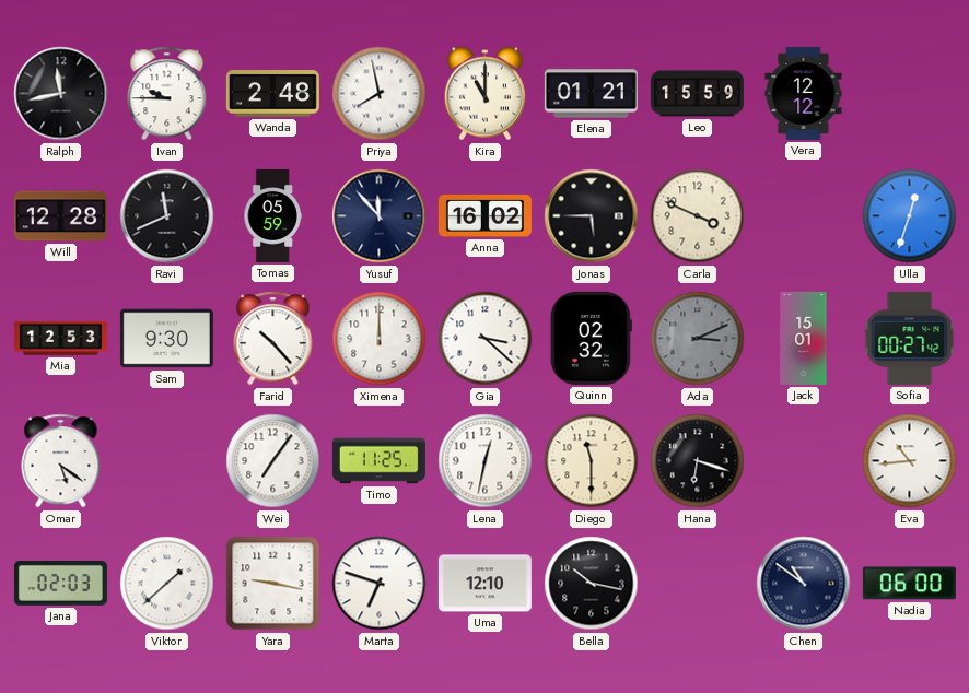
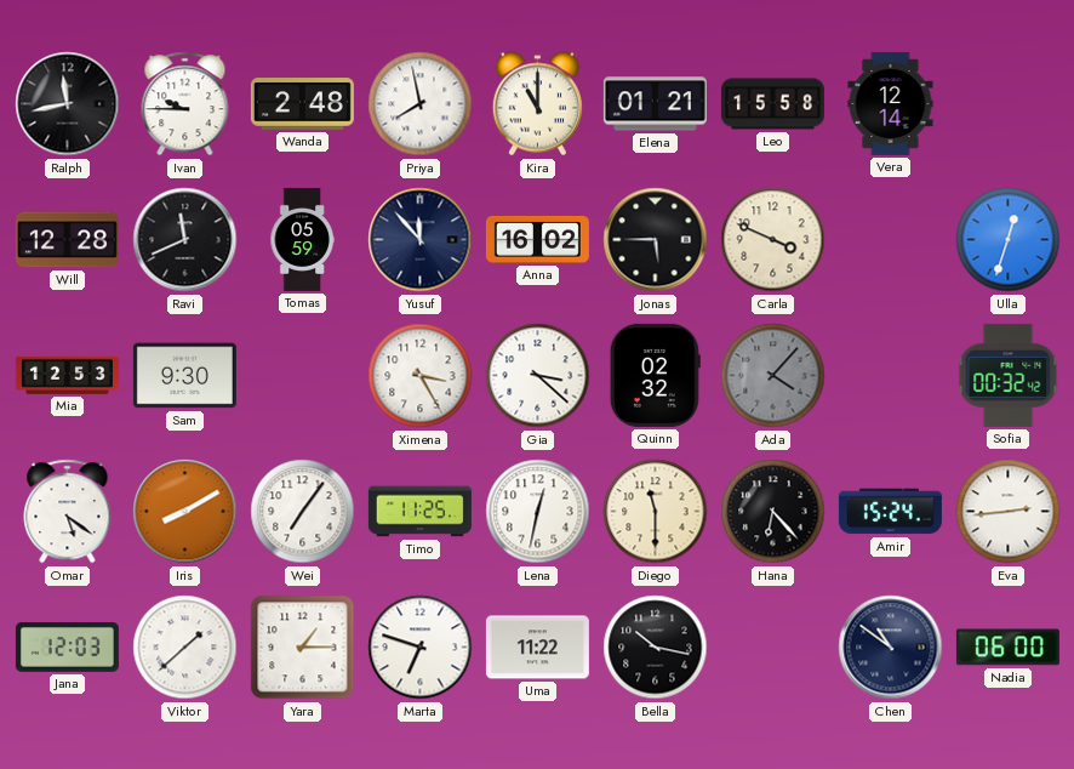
Leo: 15:59 -> 15:58 (772, 104)
Vera: 12:12 -> 12:14 (891, 103)
Farid: 10:23 -> none (273, 339)
Ximena: 12:00 -> 3:25 (421, 376)
Ada: 3:11 -> 4:07 (773, 376)
Jack: 15:01 -> none (804, 338)
Sofia: 00:27 -> 00:32 (1009, 375)
Iris: none -> 8:10 (185, 512)
Hana: 6:18 -> 6:23 (773, 512)
Amir: none -> 15:24 (890, 512)
Eva: 10:44 -> 2:44 (1009, 512)
Jana: 02:03 -> 12:03 (67, 648)
Yara: 9:17 -> 1:15 (303, 648)
Uma: 12:10 -> 11:22 (537, 648)
